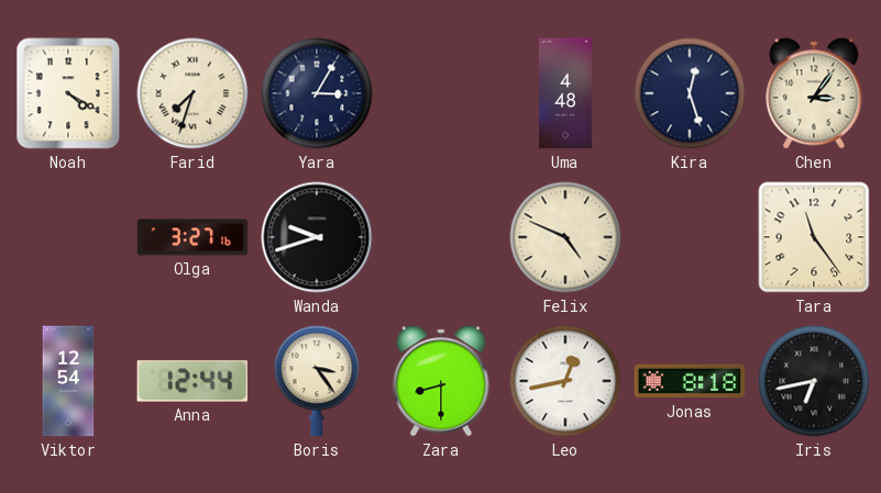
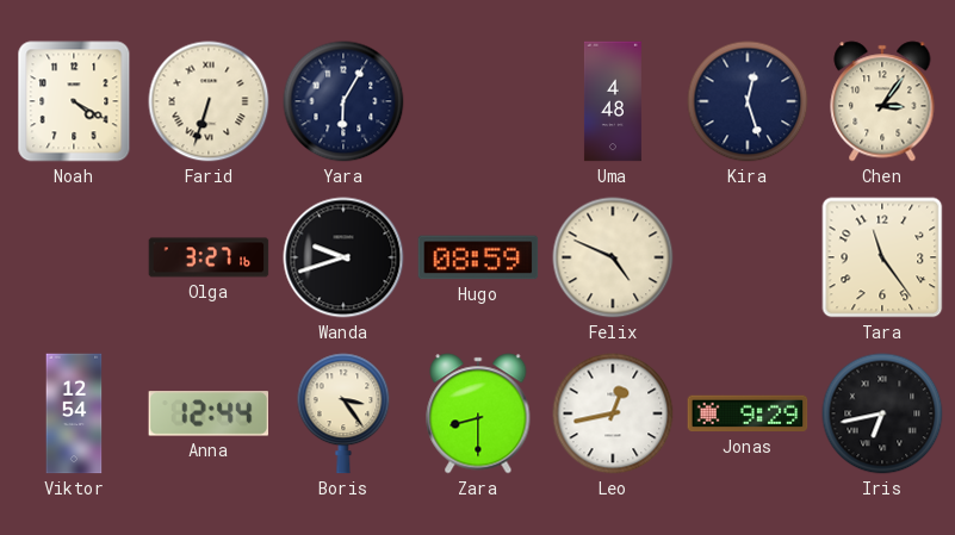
Farid: 7:33 -> 6:33 (209, 101)
Yara: 3:05 -> 6:05 (343, 101)
Hugo: none -> 08:59 (478, 257)
Jonas: 8:18 -> 9:29 (748, 413)
